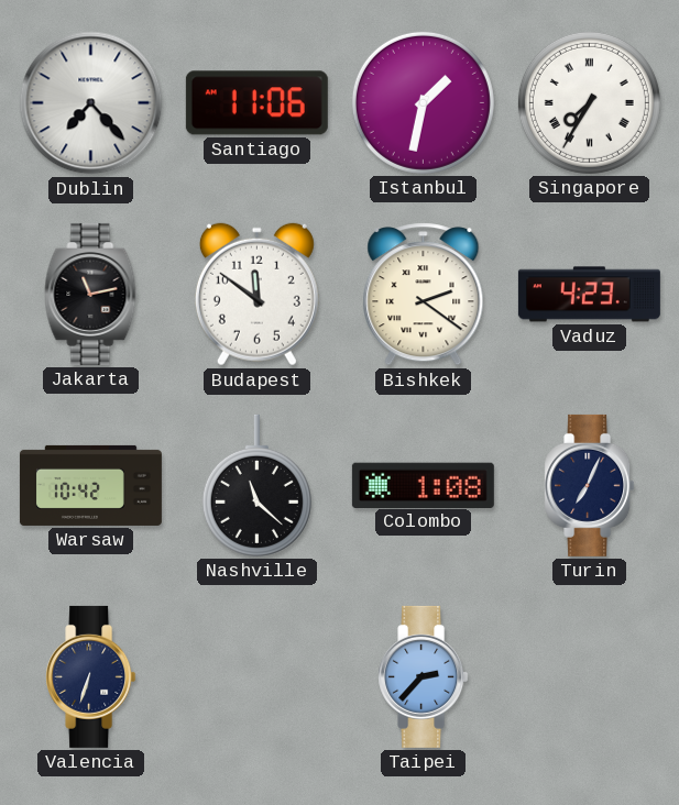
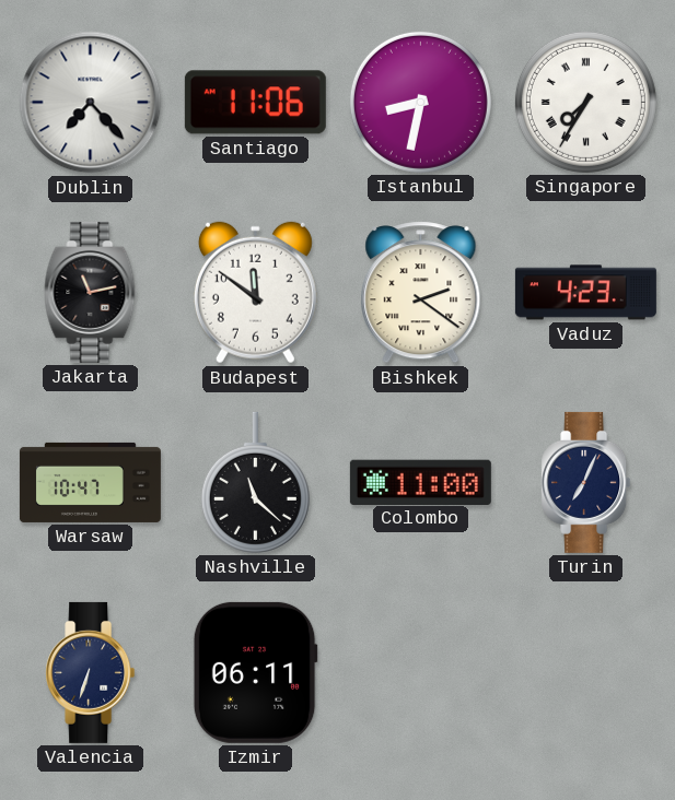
Istanbul: 1:32 -> 8:32 (420, 102)
Warsaw: 10:42 -> 10:47 (90, 482)
Colombo: 1:08 -> 11:00 (420, 482)
Izmir: none -> 06:11 (255, 672)
Taipei: 2:37 -> none (424, 676)
